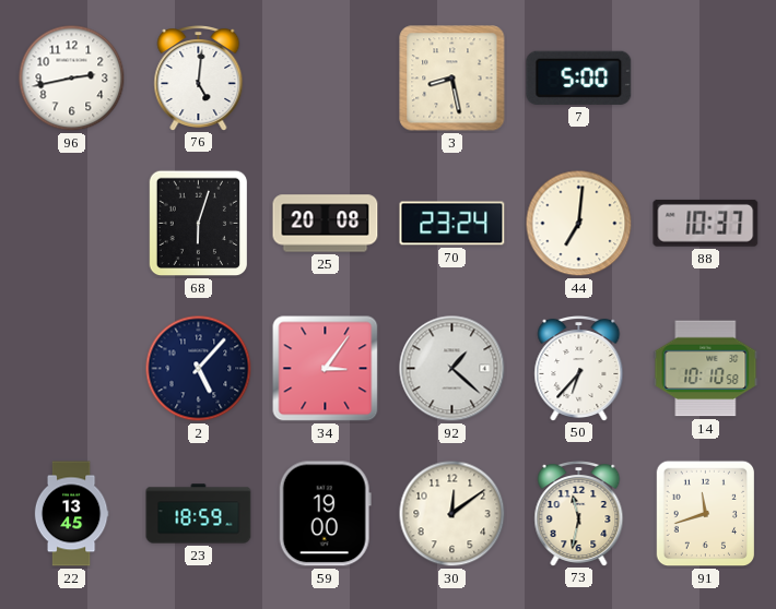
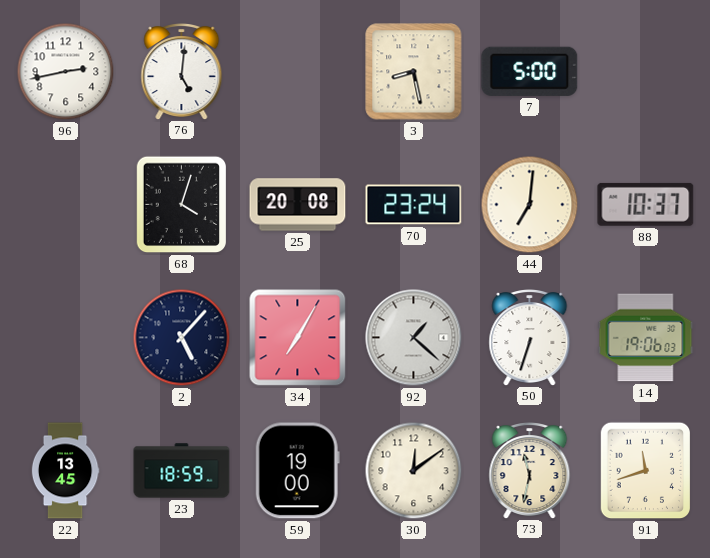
68: 6:03 -> 4:03 (182, 205)
34: 3:06 -> 7:05 (298, 338)
50: 6:37 -> 6:33 (530, 338)
14: 10:10 -> 19:06 (646, 338)
